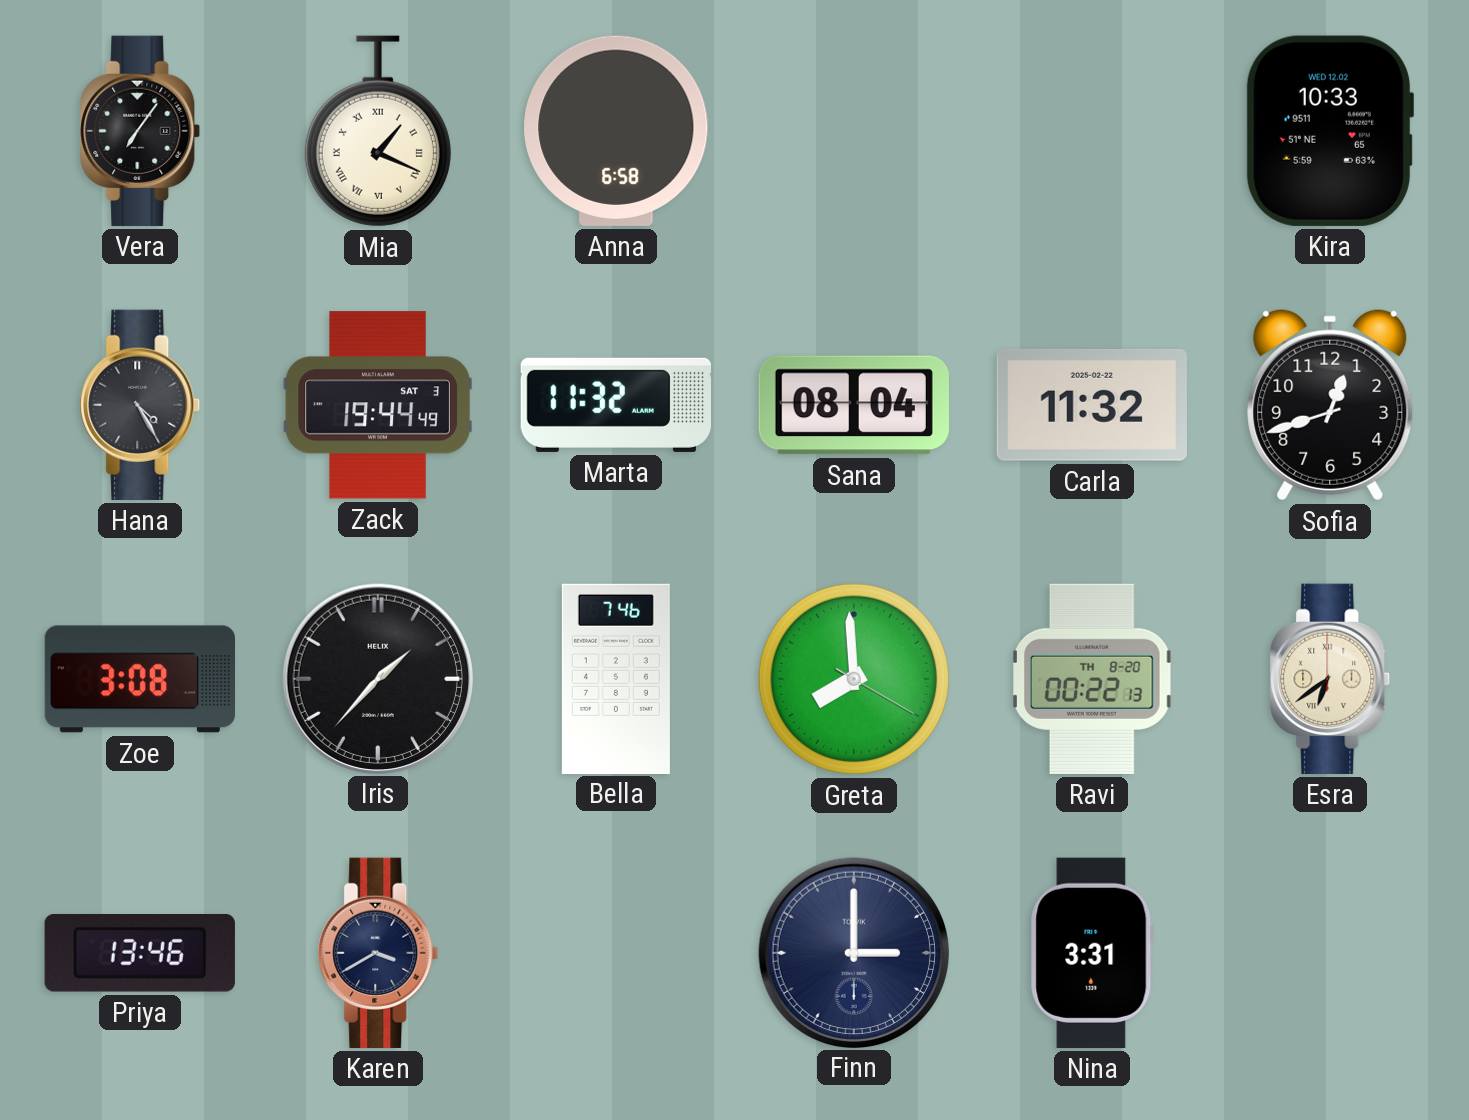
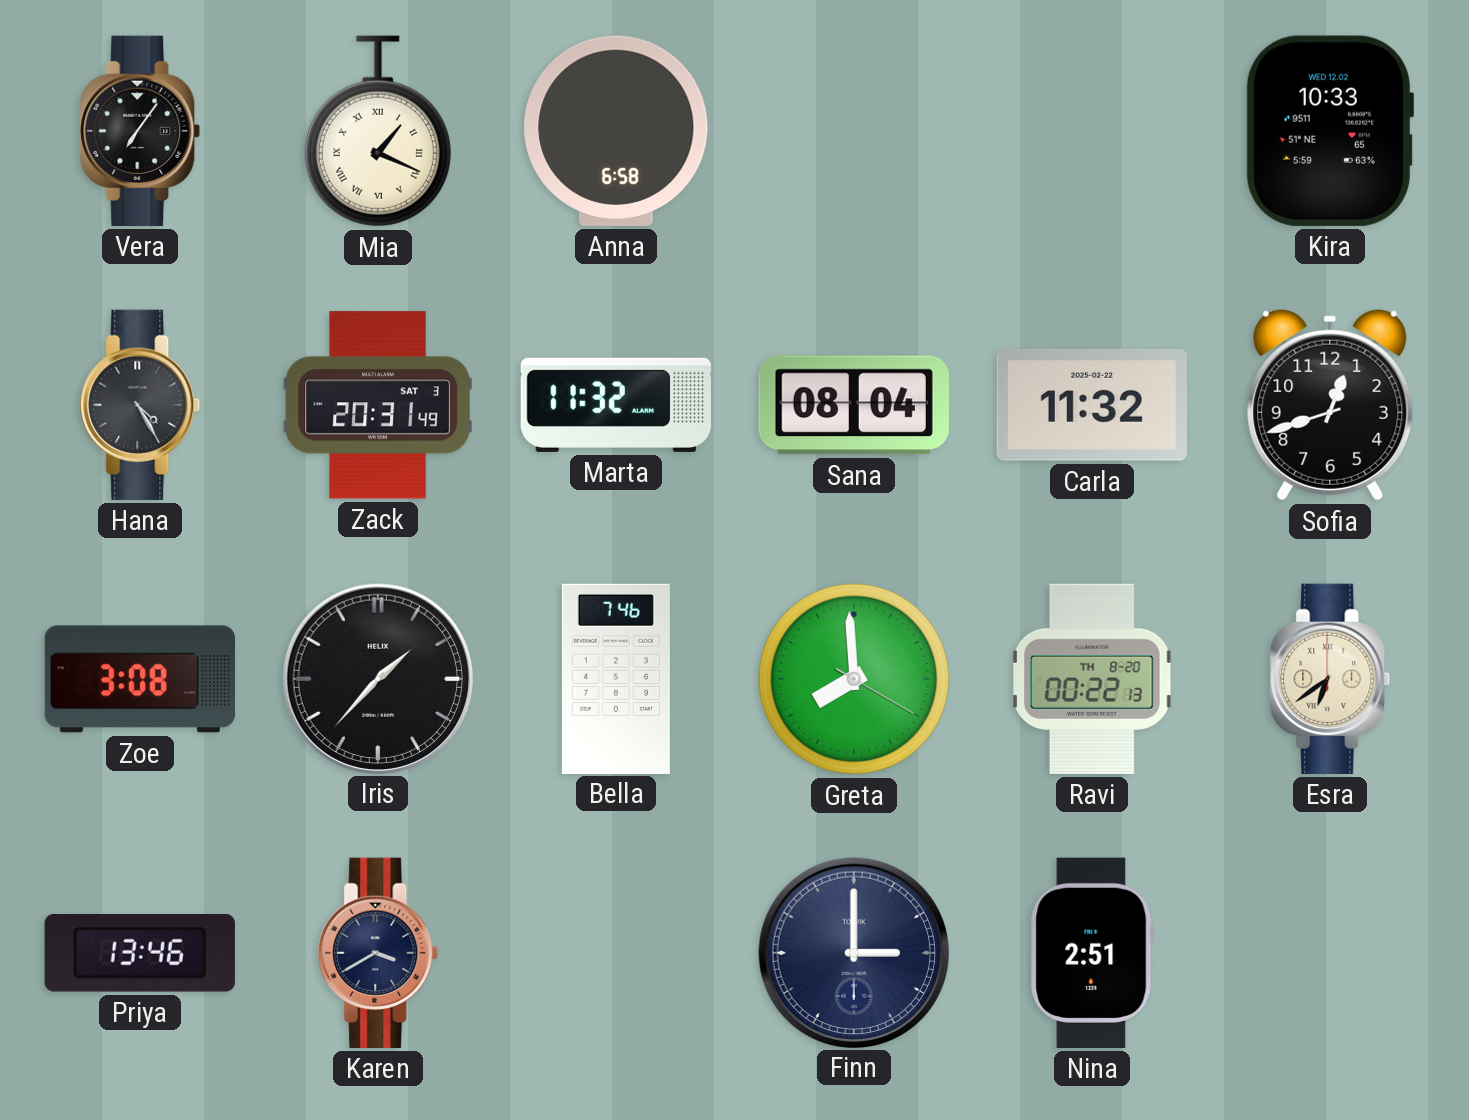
Zack: 19:44 -> 20:31 (378, 405)
Nina: 3:31 -> 2:51 (1092, 953)
